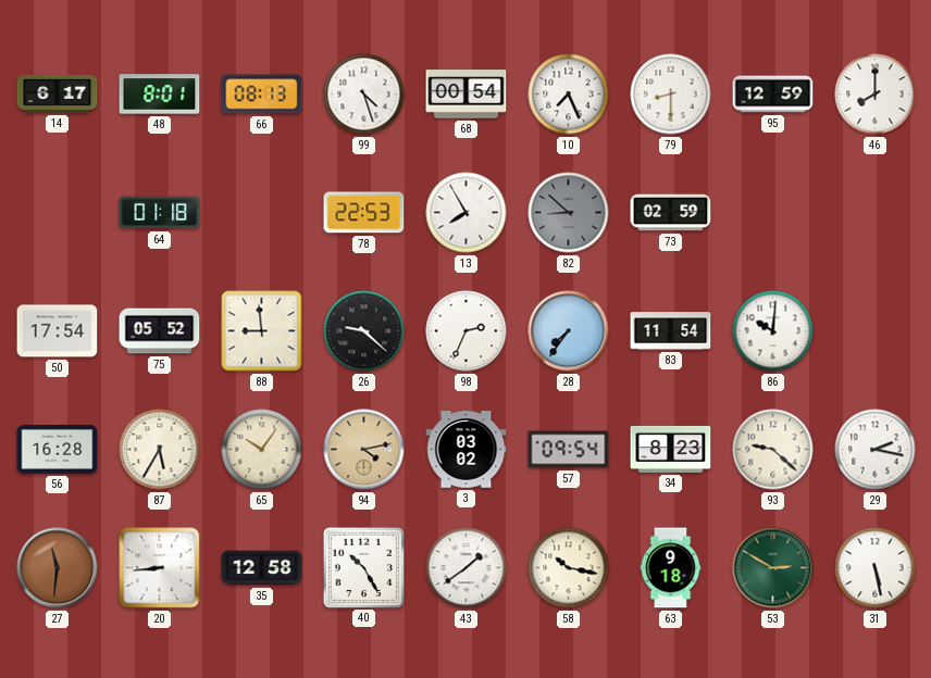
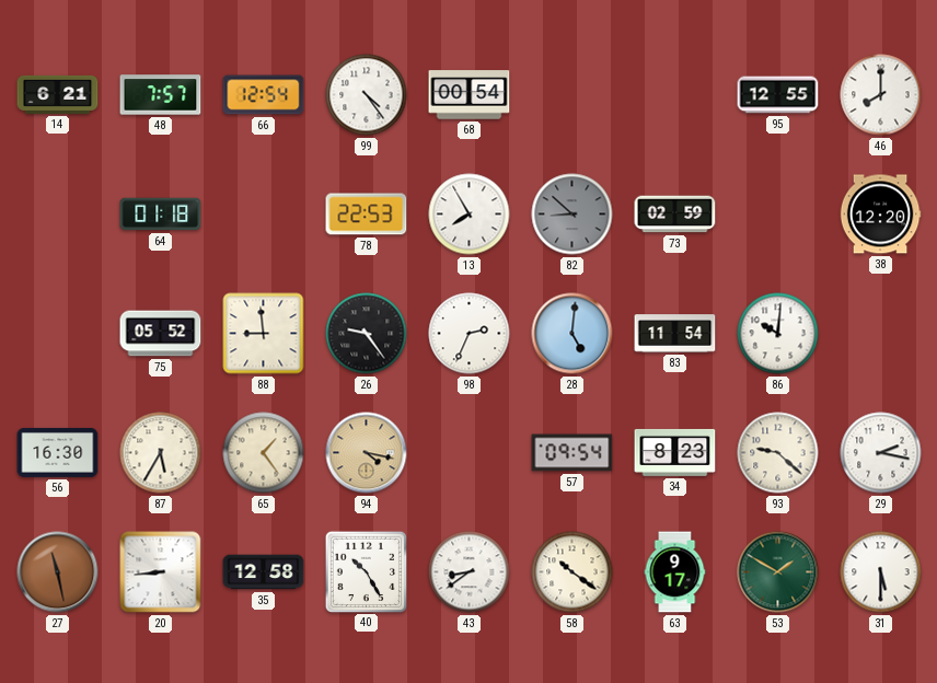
14: 6:17 -> 6:21 (58, 94)
48: 8:01 -> 7:57 (161, 95)
66: 08:13 -> 12:54 (264, 95)
99: 4:27 -> 4:24 (367, 95)
10: 7:26 -> none (569, 95)
79: 8:30 -> none (671, 95)
95: 12:59 -> 12:55 (778, 95)
38: none -> 12:20 (880, 215)
50: 17:54 -> none (58, 331)
26: 9:22 -> 9:24 (367, 334)
28: 7:36 -> 5:01 (572, 334)
56: 16:28 -> 16:30 (58, 452)
65: 10:06 -> 1:24 (264, 453)
94: 4:13 -> 4:17 (367, 453)
3: 03:02 -> none (467, 450)
27: 11:31 -> 11:28 (58, 572)
43: 1:39 -> 8:39 (470, 572)
58: 10:17 -> 10:21 (572, 572)
63: 9:18 -> 9:17 (675, 572)
53: 2:50 -> 1:50 (778, 572)
31: 5:28 -> 5:30 (881, 572)
